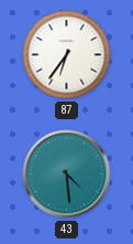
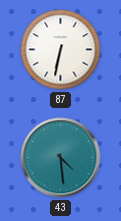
87: 6:36 -> 6:32 (61, 50)
